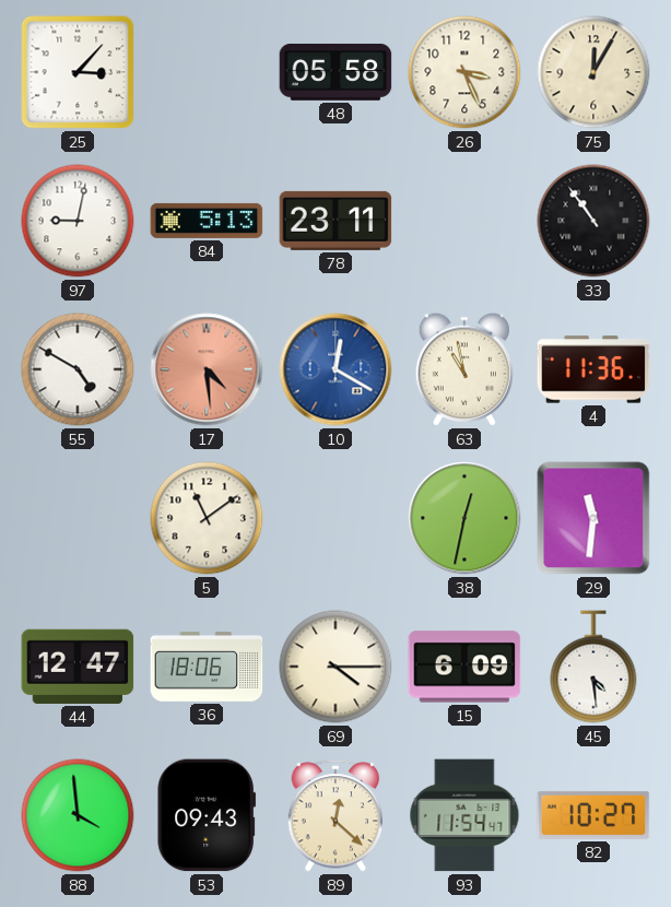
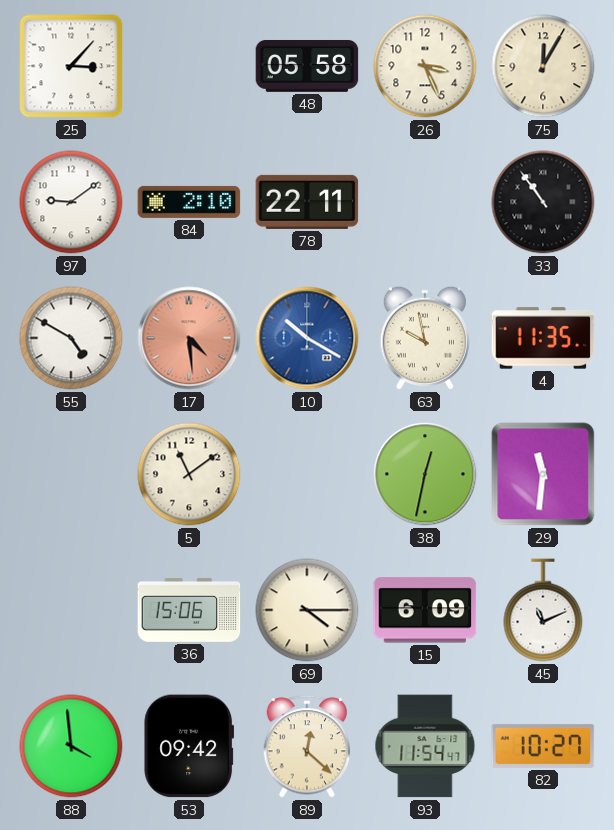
97: 9:02 -> 9:09 (71, 202)
84: 5:13 -> 2:10 (189, 202)
78: 23:11 -> 22:11 (307, 202)
10: 12:20 -> 10:20 (307, 338)
63: 10:58 -> 9:58 (425, 338)
4: 11:36 -> 11:35 (543, 338)
44: 12:47 -> none (78, 667)
36: 18:06 -> 15:06 (189, 611)
45: 4:29 -> 11:11 (543, 610)
53: 09:43 -> 09:42 (189, 746)
